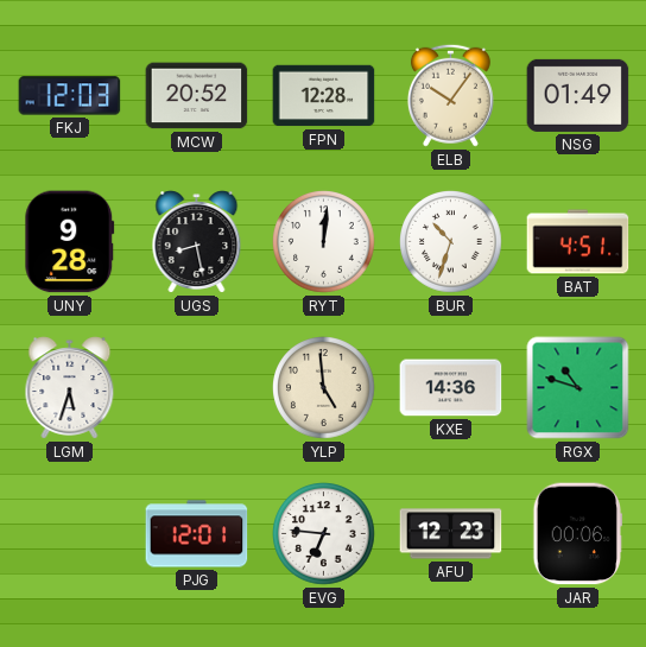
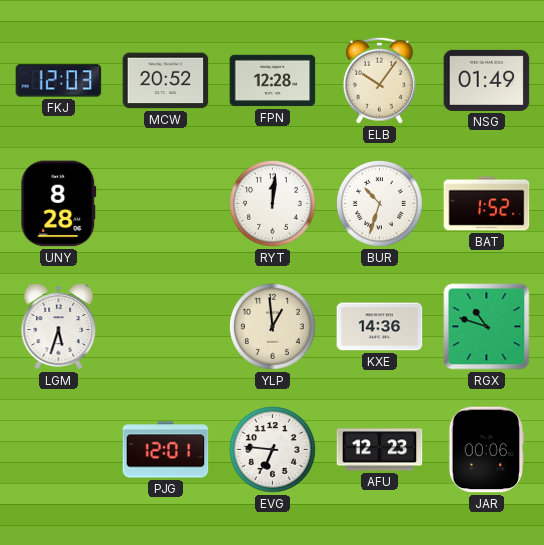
UNY: 9:28 -> 8:28 (59, 204)
UGS: 8:28 -> none (197, 242)
BAT: 4:51 -> 1:52 (487, 204)
YLP: 4:59 -> 12:59 (273, 327)
